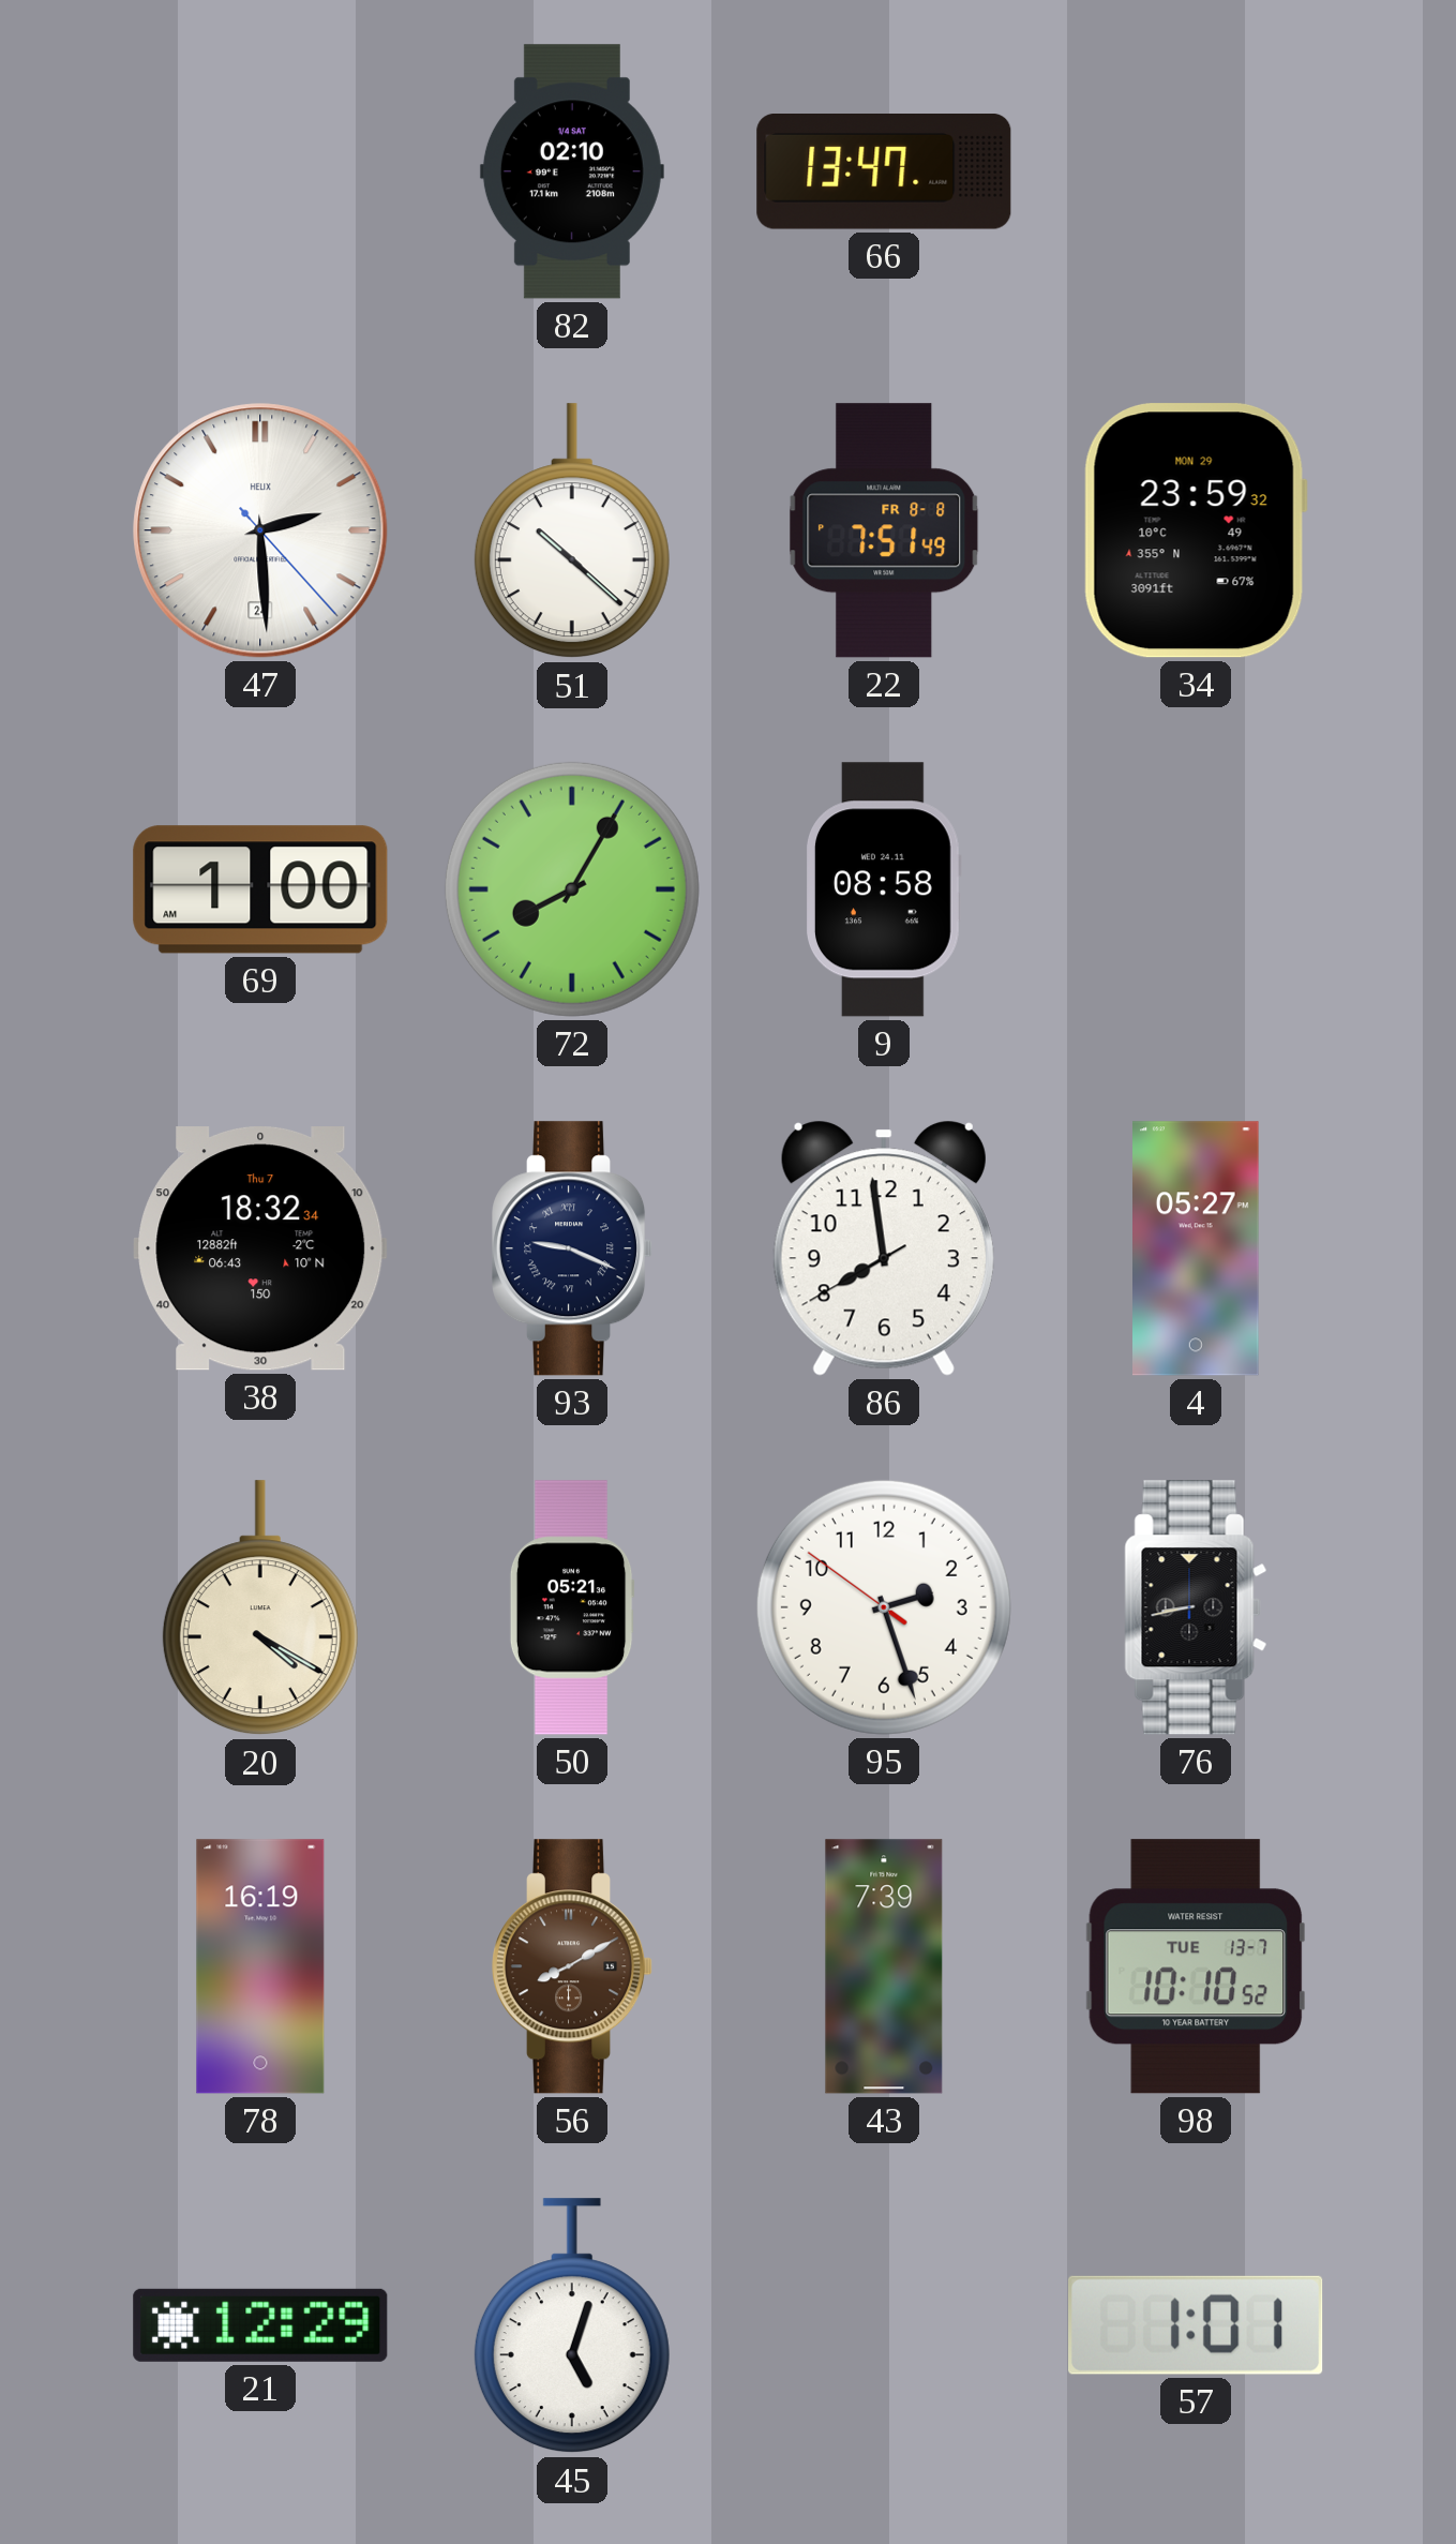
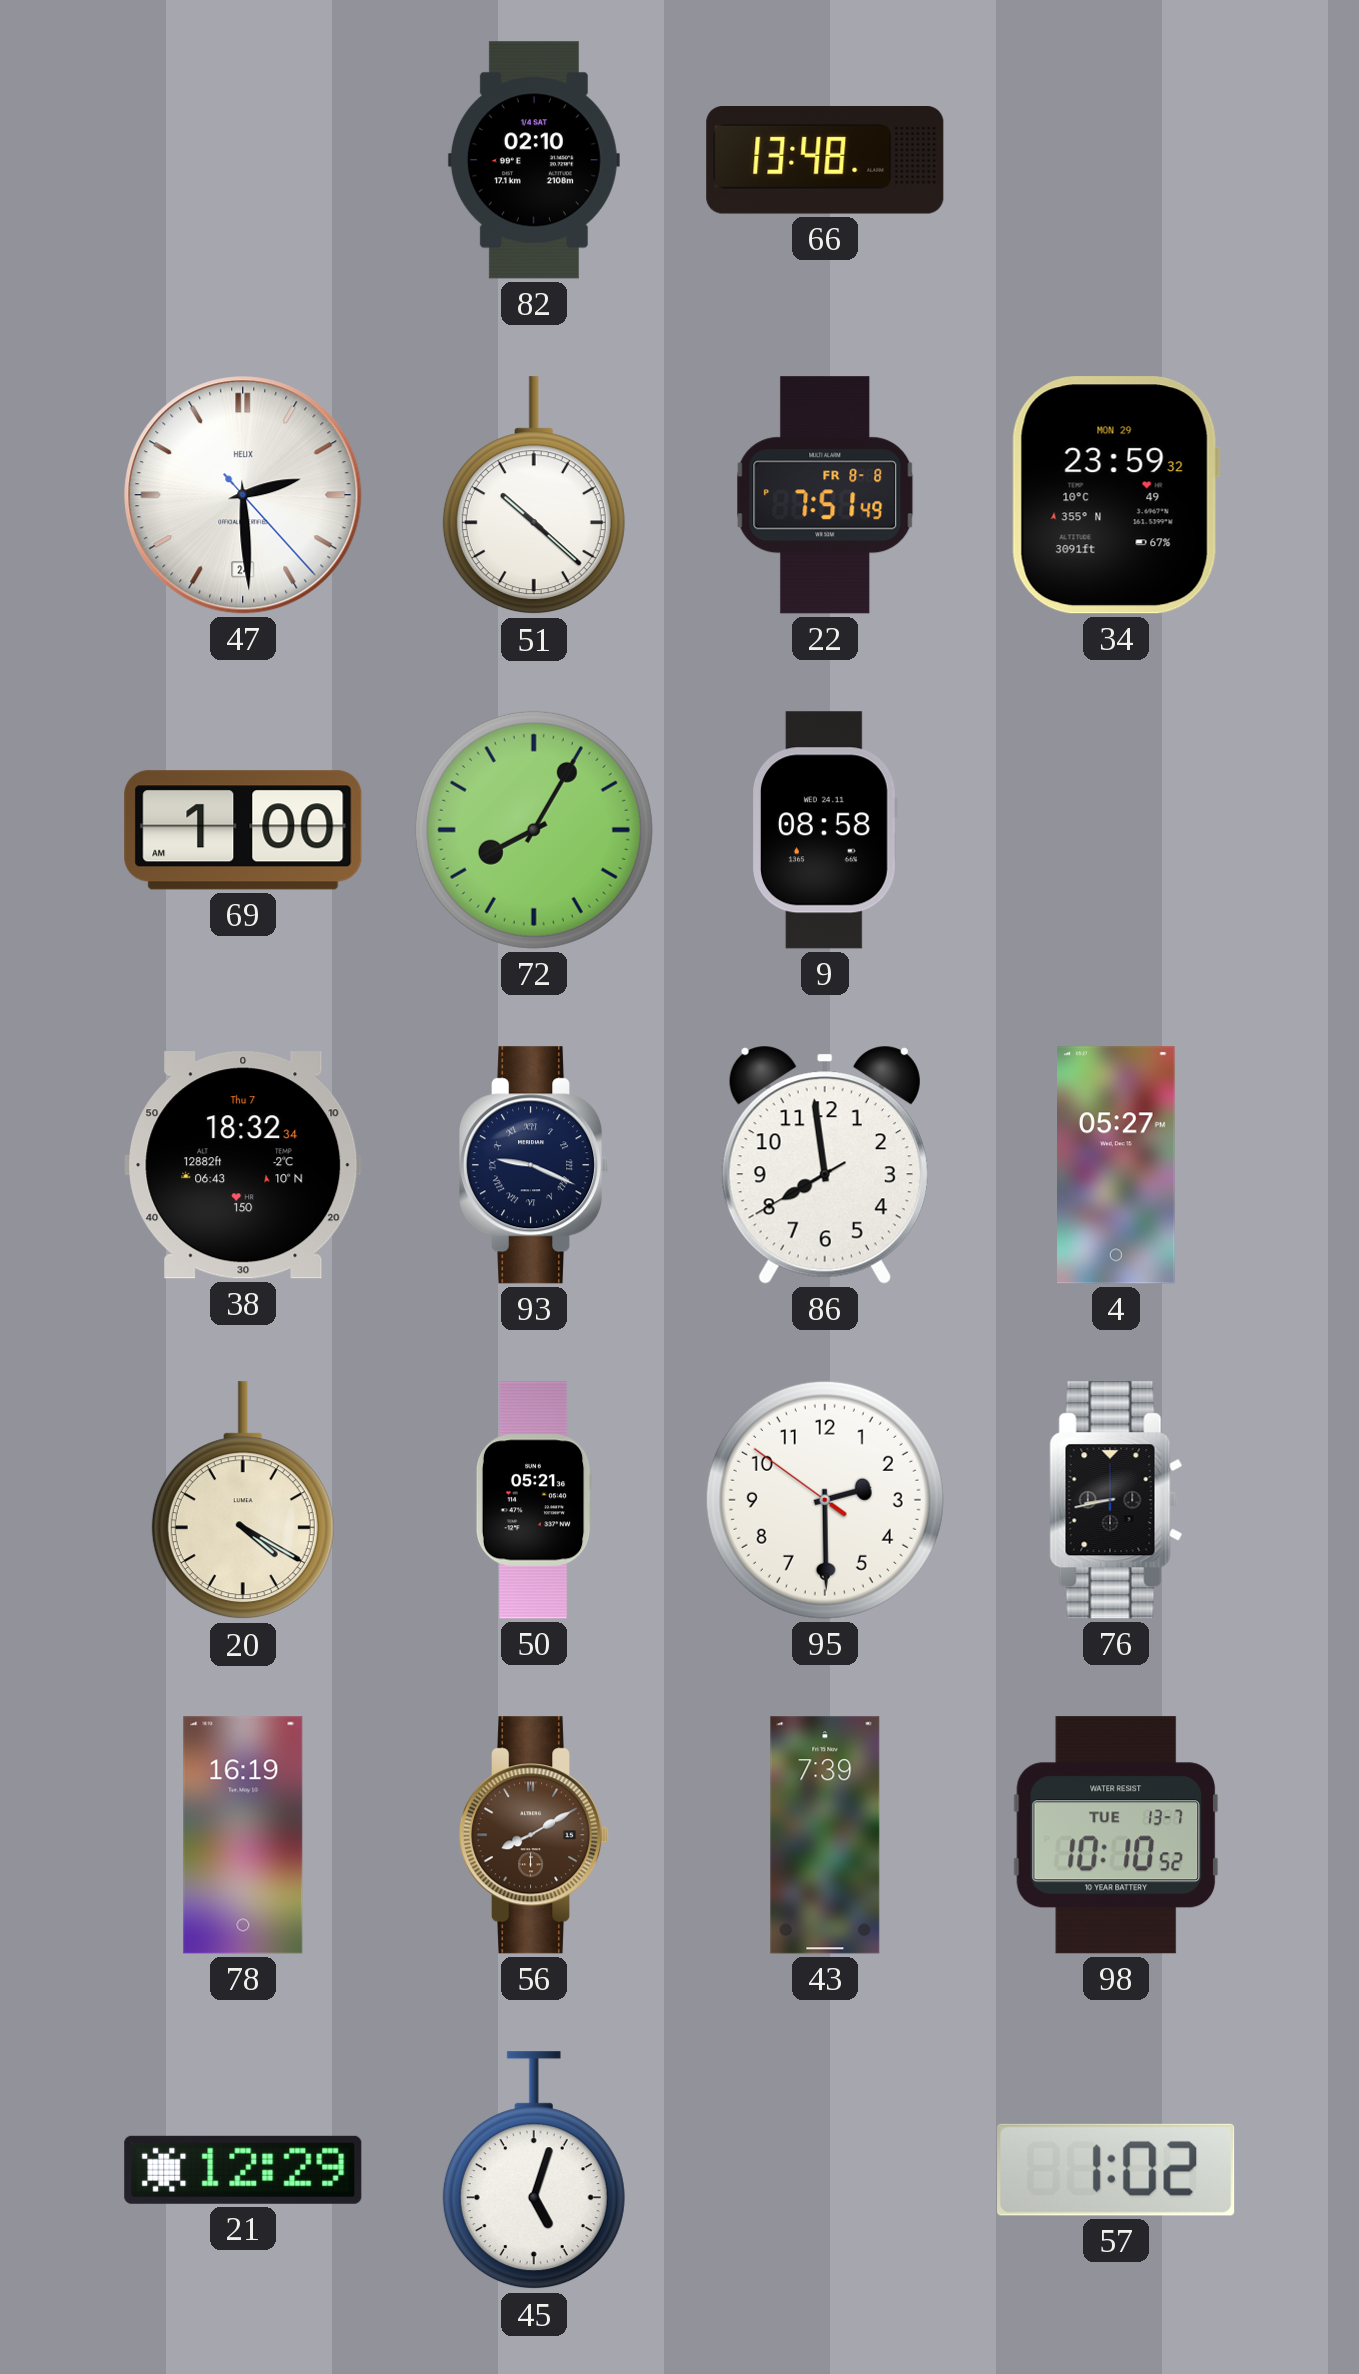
66: 13:47 -> 13:48 (825, 161)
95: 2:26 -> 2:29 (825, 1500)
57: 1:01 -> 1:02 (1116, 2170)
